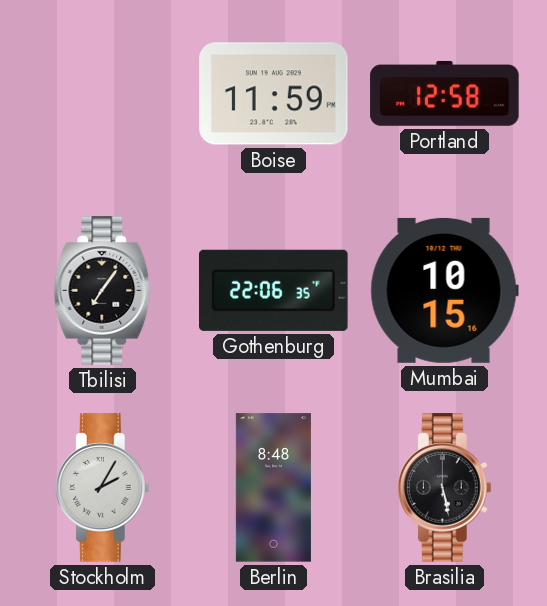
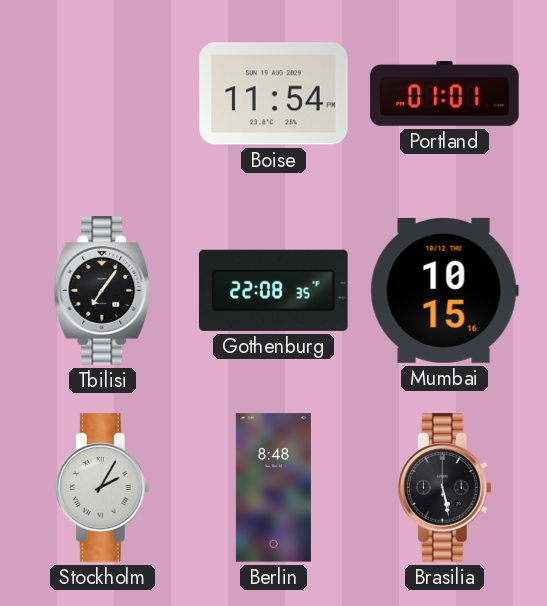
Boise: 11:59 -> 11:54 (274, 94)
Portland: 12:58 -> 01:01 (445, 93)
Gothenburg: 22:06 -> 22:08 (274, 290)
